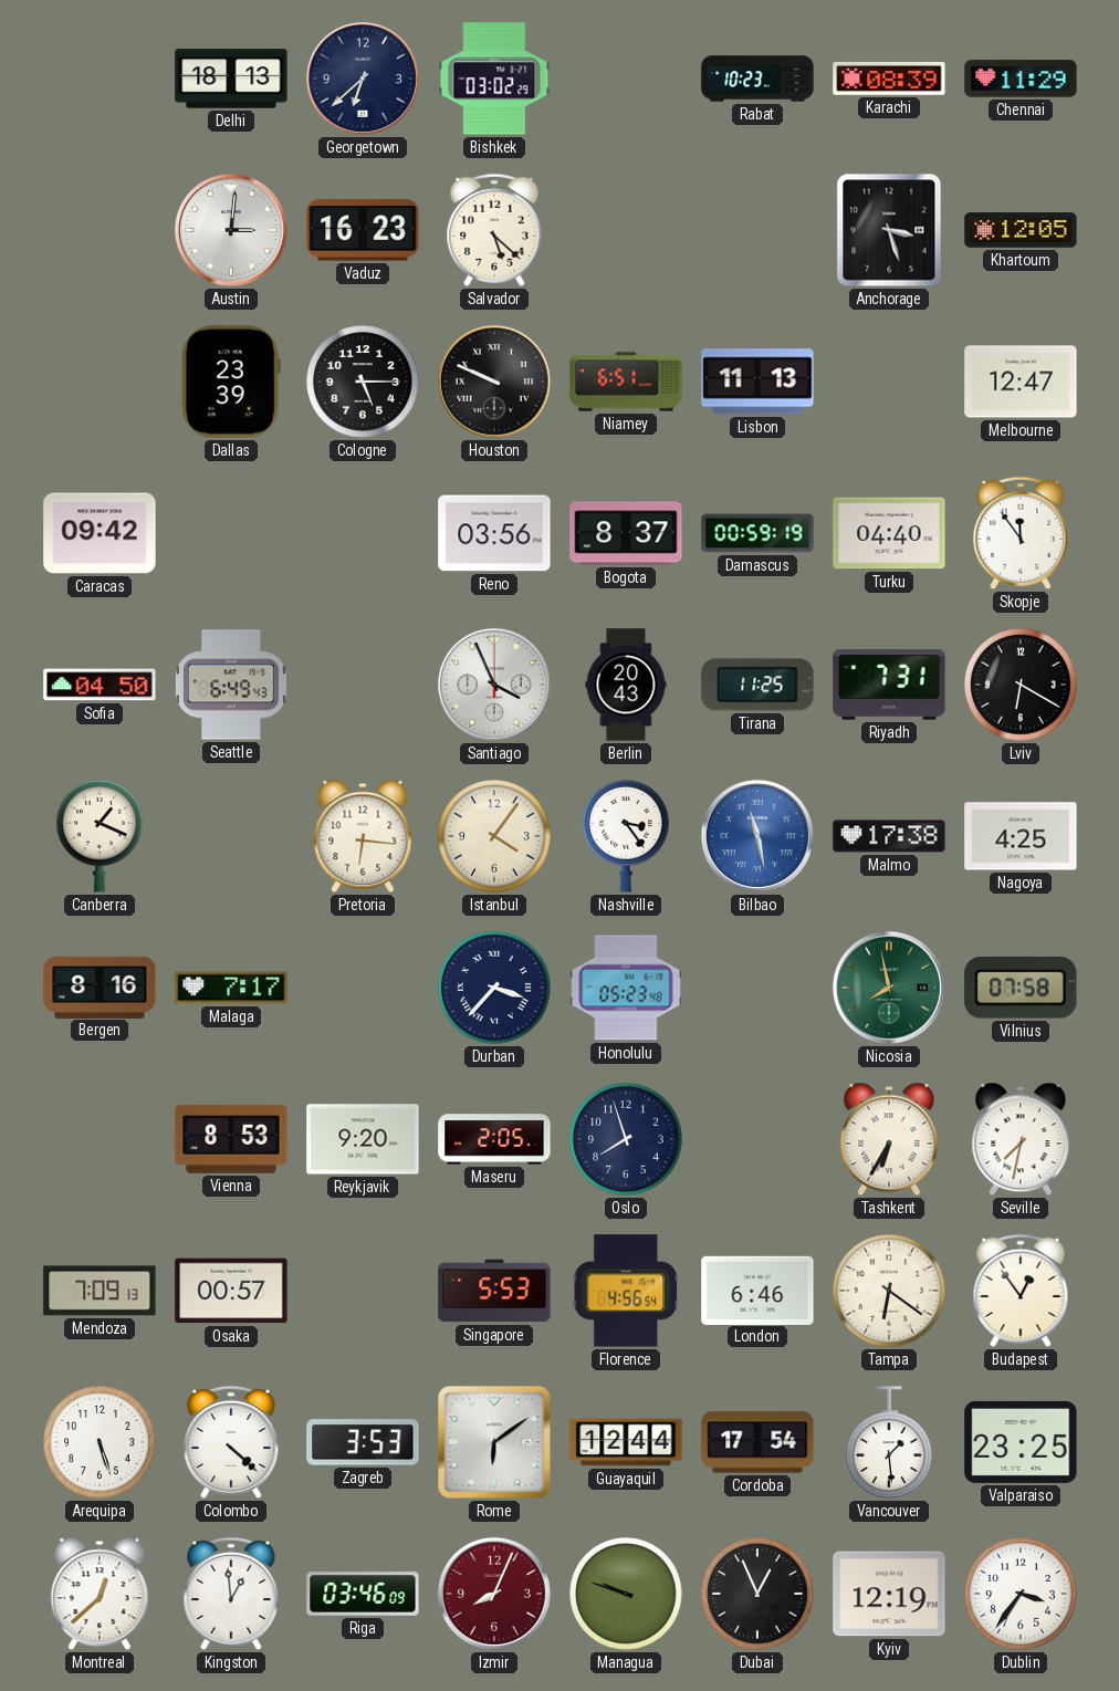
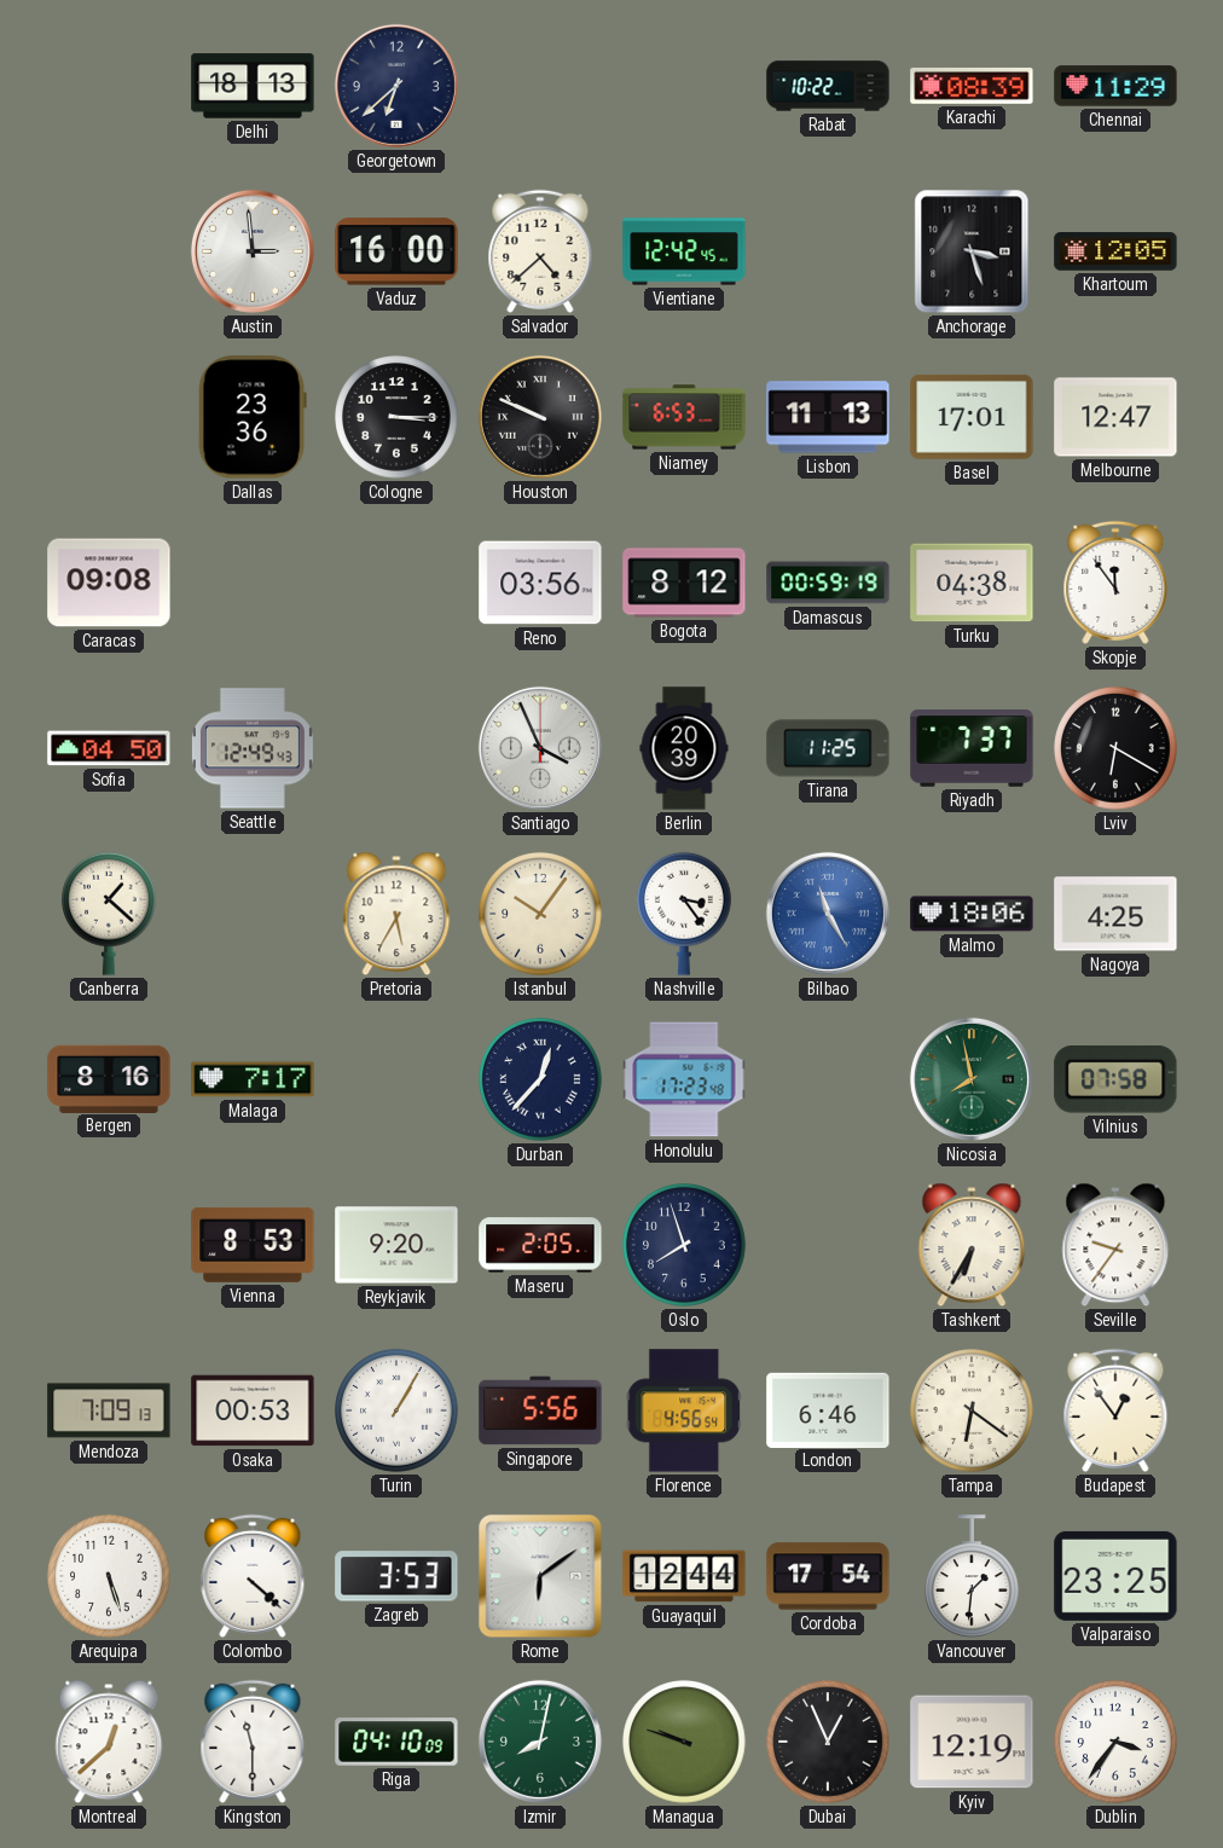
Bishkek: 03:02 -> none (494, 79)
Rabat: 10:23 -> 10:22 (828, 86)
Austin: 3:01 -> 2:59 (253, 251)
Vaduz: 16:23 -> 16:00 (396, 251)
Salvador: 5:22 -> 4:38 (540, 251)
Vientiane: none -> 12:42 (684, 251)
Dallas: 23:39 -> 23:36 (253, 417)
Cologne: 5:15 -> 3:15 (396, 417)
Niamey: 6:51 -> 6:53 (684, 417)
Basel: none -> 17:01 (972, 417)
Caracas: 09:42 -> 09:08 (109, 583)
Bogota: 8:37 -> 8:12 (684, 583)
Turku: 04:40 -> 04:38 (972, 583)
Seattle: 6:49 -> 12:49 (253, 748)
Berlin: 20:43 -> 20:39 (684, 748)
Riyadh: 7:31 -> 7:37 (972, 748)
Canberra: 1:19 -> 1:22 (110, 914)
Pretoria: 6:16 -> 5:35 (396, 914)
Istanbul: 4:06 -> 10:06 (540, 914)
Bilbao: 11:28 -> 11:25 (828, 914)
Malmo: 17:38 -> 18:06 (972, 914)
Durban: 3:37 -> 12:37 (540, 1079)
Honolulu: 05:23 -> 17:23 (684, 1079)
Seville: 7:32 -> 9:36 (1115, 1245)
Osaka: 00:57 -> 00:53 (253, 1410)
Turin: none -> 1:05 (396, 1410)
Singapore: 5:53 -> 5:56 (540, 1410)
Vancouver: 1:29 -> 1:31 (973, 1576)
Kingston: 12:59 -> 11:30 (253, 1742)
Riga: 03:46 -> 04:10 (396, 1742)
Izmir: 8:04 -> 8:02 (540, 1742)
Izmir dial: burgundy -> green (540, 1742)
